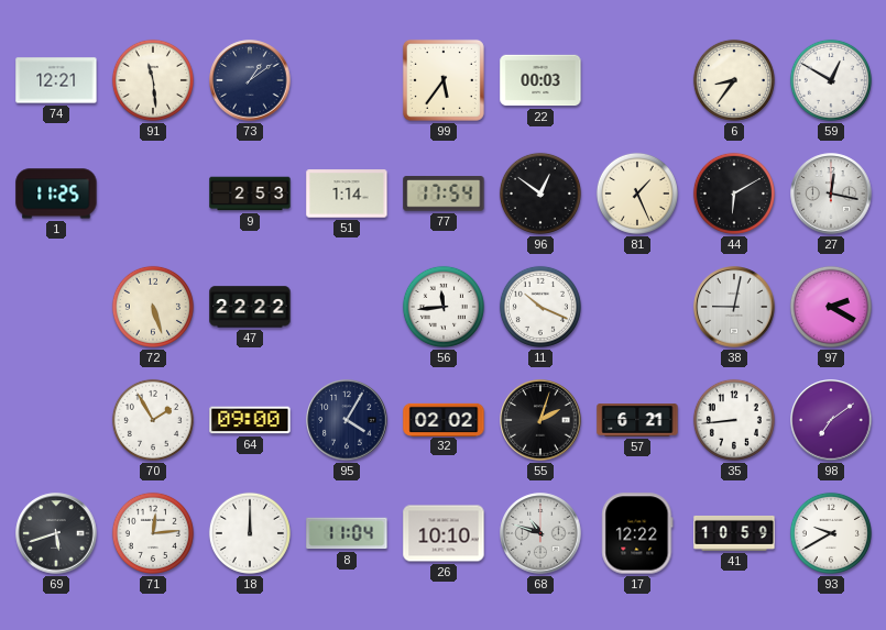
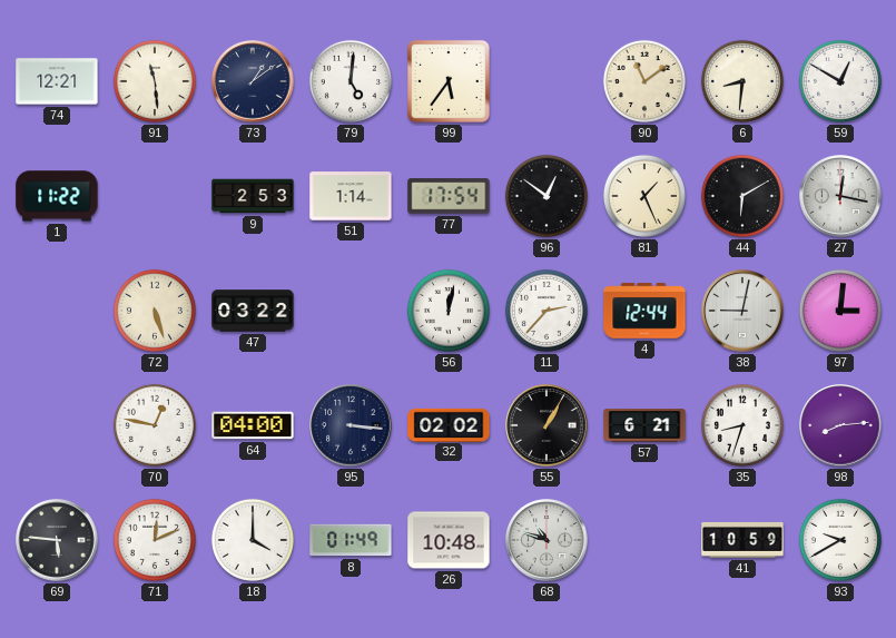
79: none -> 5:01 (351, 81)
22: 00:03 -> none (540, 80)
90: none -> 11:09 (644, 81)
6: 8:36 -> 8:31 (742, 81)
1: 11:25 -> 11:22 (57, 196)
47: 22:22 -> 03:22 (253, 311)
56: 11:44 -> 12:02 (449, 311)
11: 10:19 -> 2:37 (547, 311)
4: none -> 12:44 (644, 311)
97: 2:20 -> 3:01 (840, 311)
70: 1:55 -> 12:47 (155, 425)
64: 09:00 -> 04:00 (253, 425)
95: 4:05 -> 3:16 (351, 425)
55: 2:03 -> 1:05 (547, 425)
35: 8:44 -> 8:33 (742, 425)
98: 7:09 -> 8:14 (840, 425)
69: 5:42 -> 5:46 (57, 540)
71: 12:14 -> 12:11 (155, 540)
18: 12:00 -> 4:00 (253, 540)
8: 11:04 -> 01:49 (351, 540)
26: 10:10 -> 10:48 (449, 540)
17: 12:22 -> none (637, 533)
